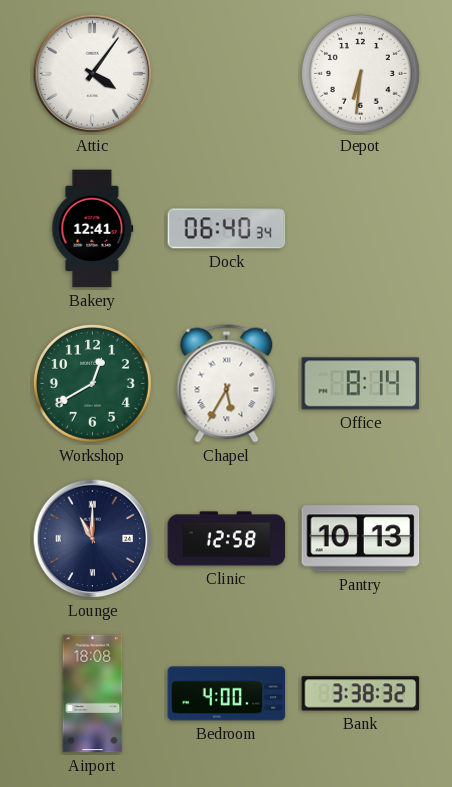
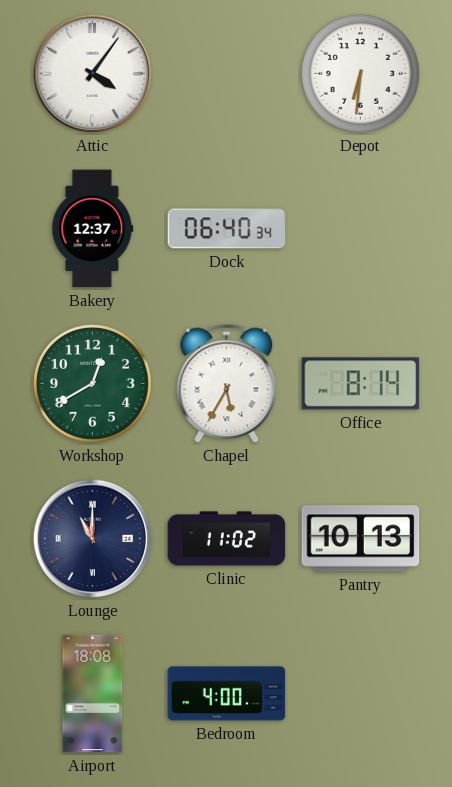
Bakery: 12:41 -> 12:37 (93, 229)
Clinic: 12:58 -> 11:02 (227, 539)
Bank: 3:38 -> none (361, 694)
